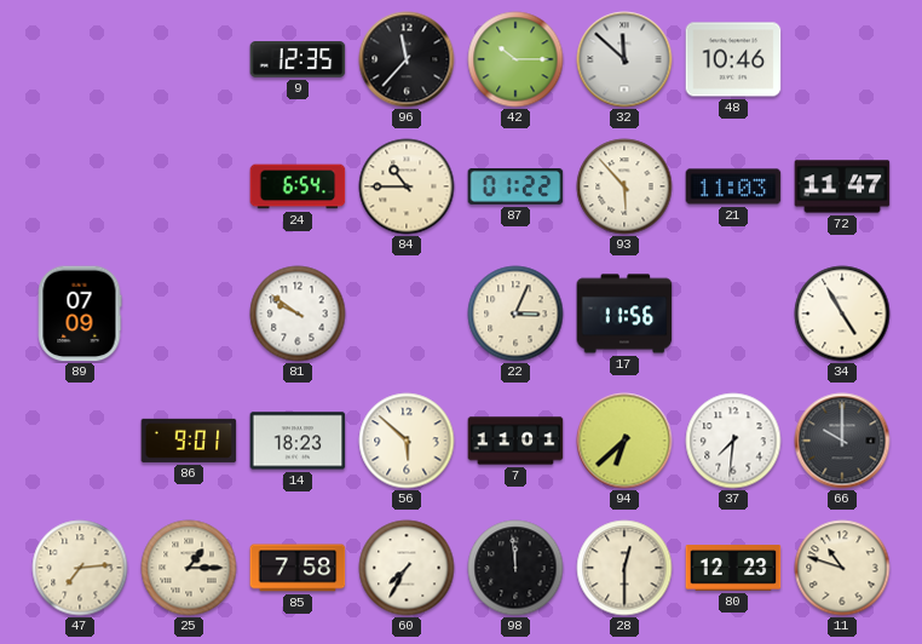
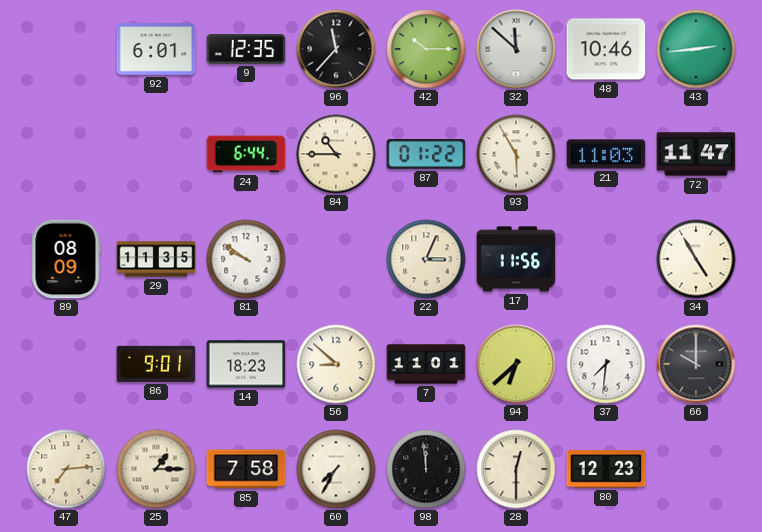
92: none -> 6:01 (156, 49)
43: none -> 2:44 (696, 49)
24: 6:54 -> 6:44 (246, 154)
93: 5:53 -> 5:55 (516, 154)
89: 07:09 -> 08:09 (66, 259)
29: none -> 11:35 (156, 259)
56: 5:52 -> 8:52 (336, 364)
11: 10:48 -> none (842, 568)
